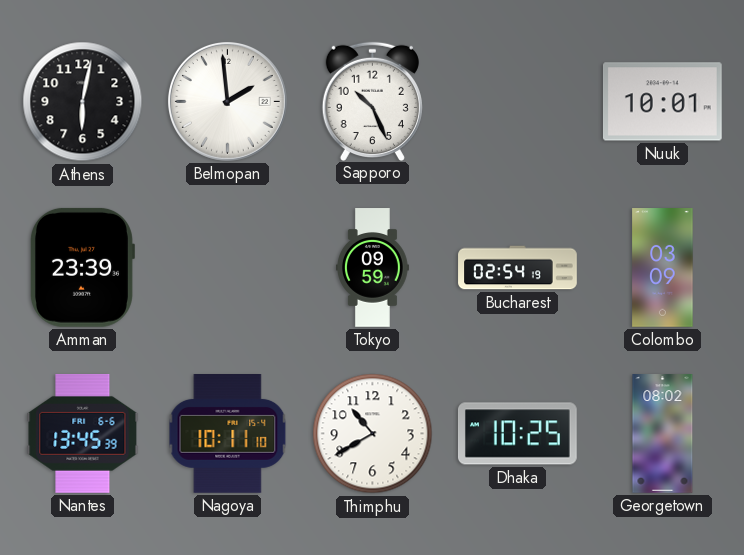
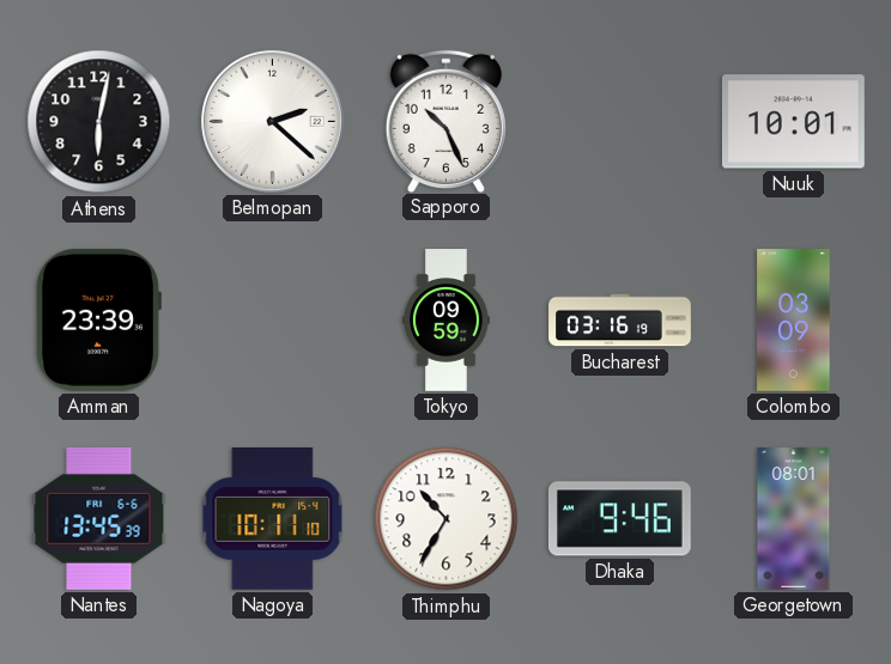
Belmopan: 1:59 -> 2:22 (272, 121)
Bucharest: 02:54 -> 03:16 (620, 321)
Thimphu: 10:40 -> 10:35 (447, 519)
Dhaka: 10:25 -> 9:46 (620, 519)
Georgetown: 08:02 -> 08:01 (794, 519)
